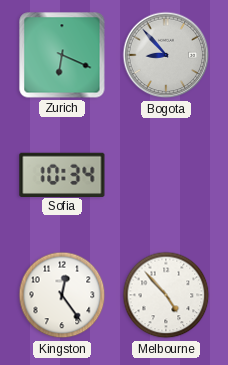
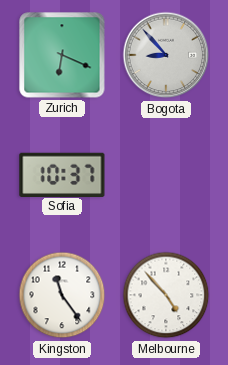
Sofia: 10:34 -> 10:37 (62, 174)
Kingston: 12:24 -> 11:24 (62, 295)
